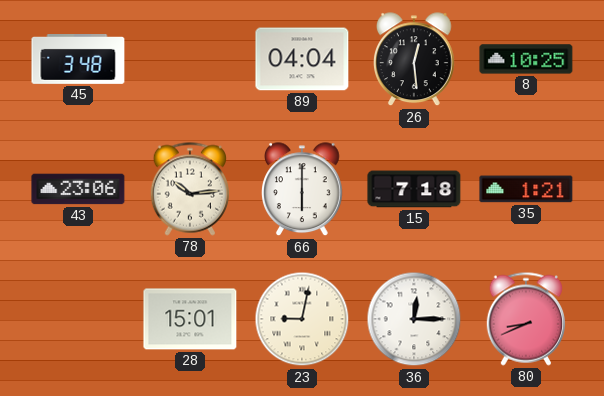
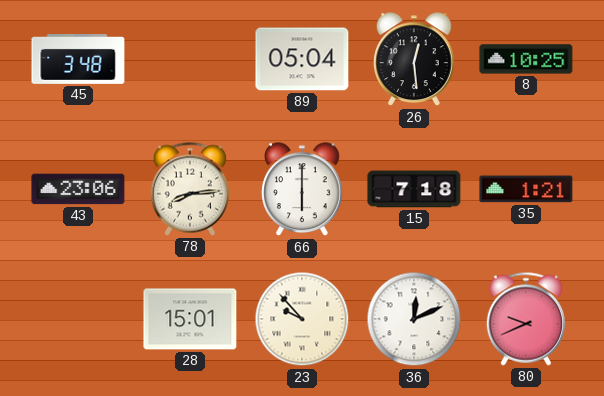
89: 04:04 -> 05:04 (302, 59)
78: 10:14 -> 8:14 (189, 189)
23: 9:02 -> 9:53 (302, 319)
36: 12:15 -> 12:11 (414, 319)
80: 8:41 -> 9:41 (525, 319)
